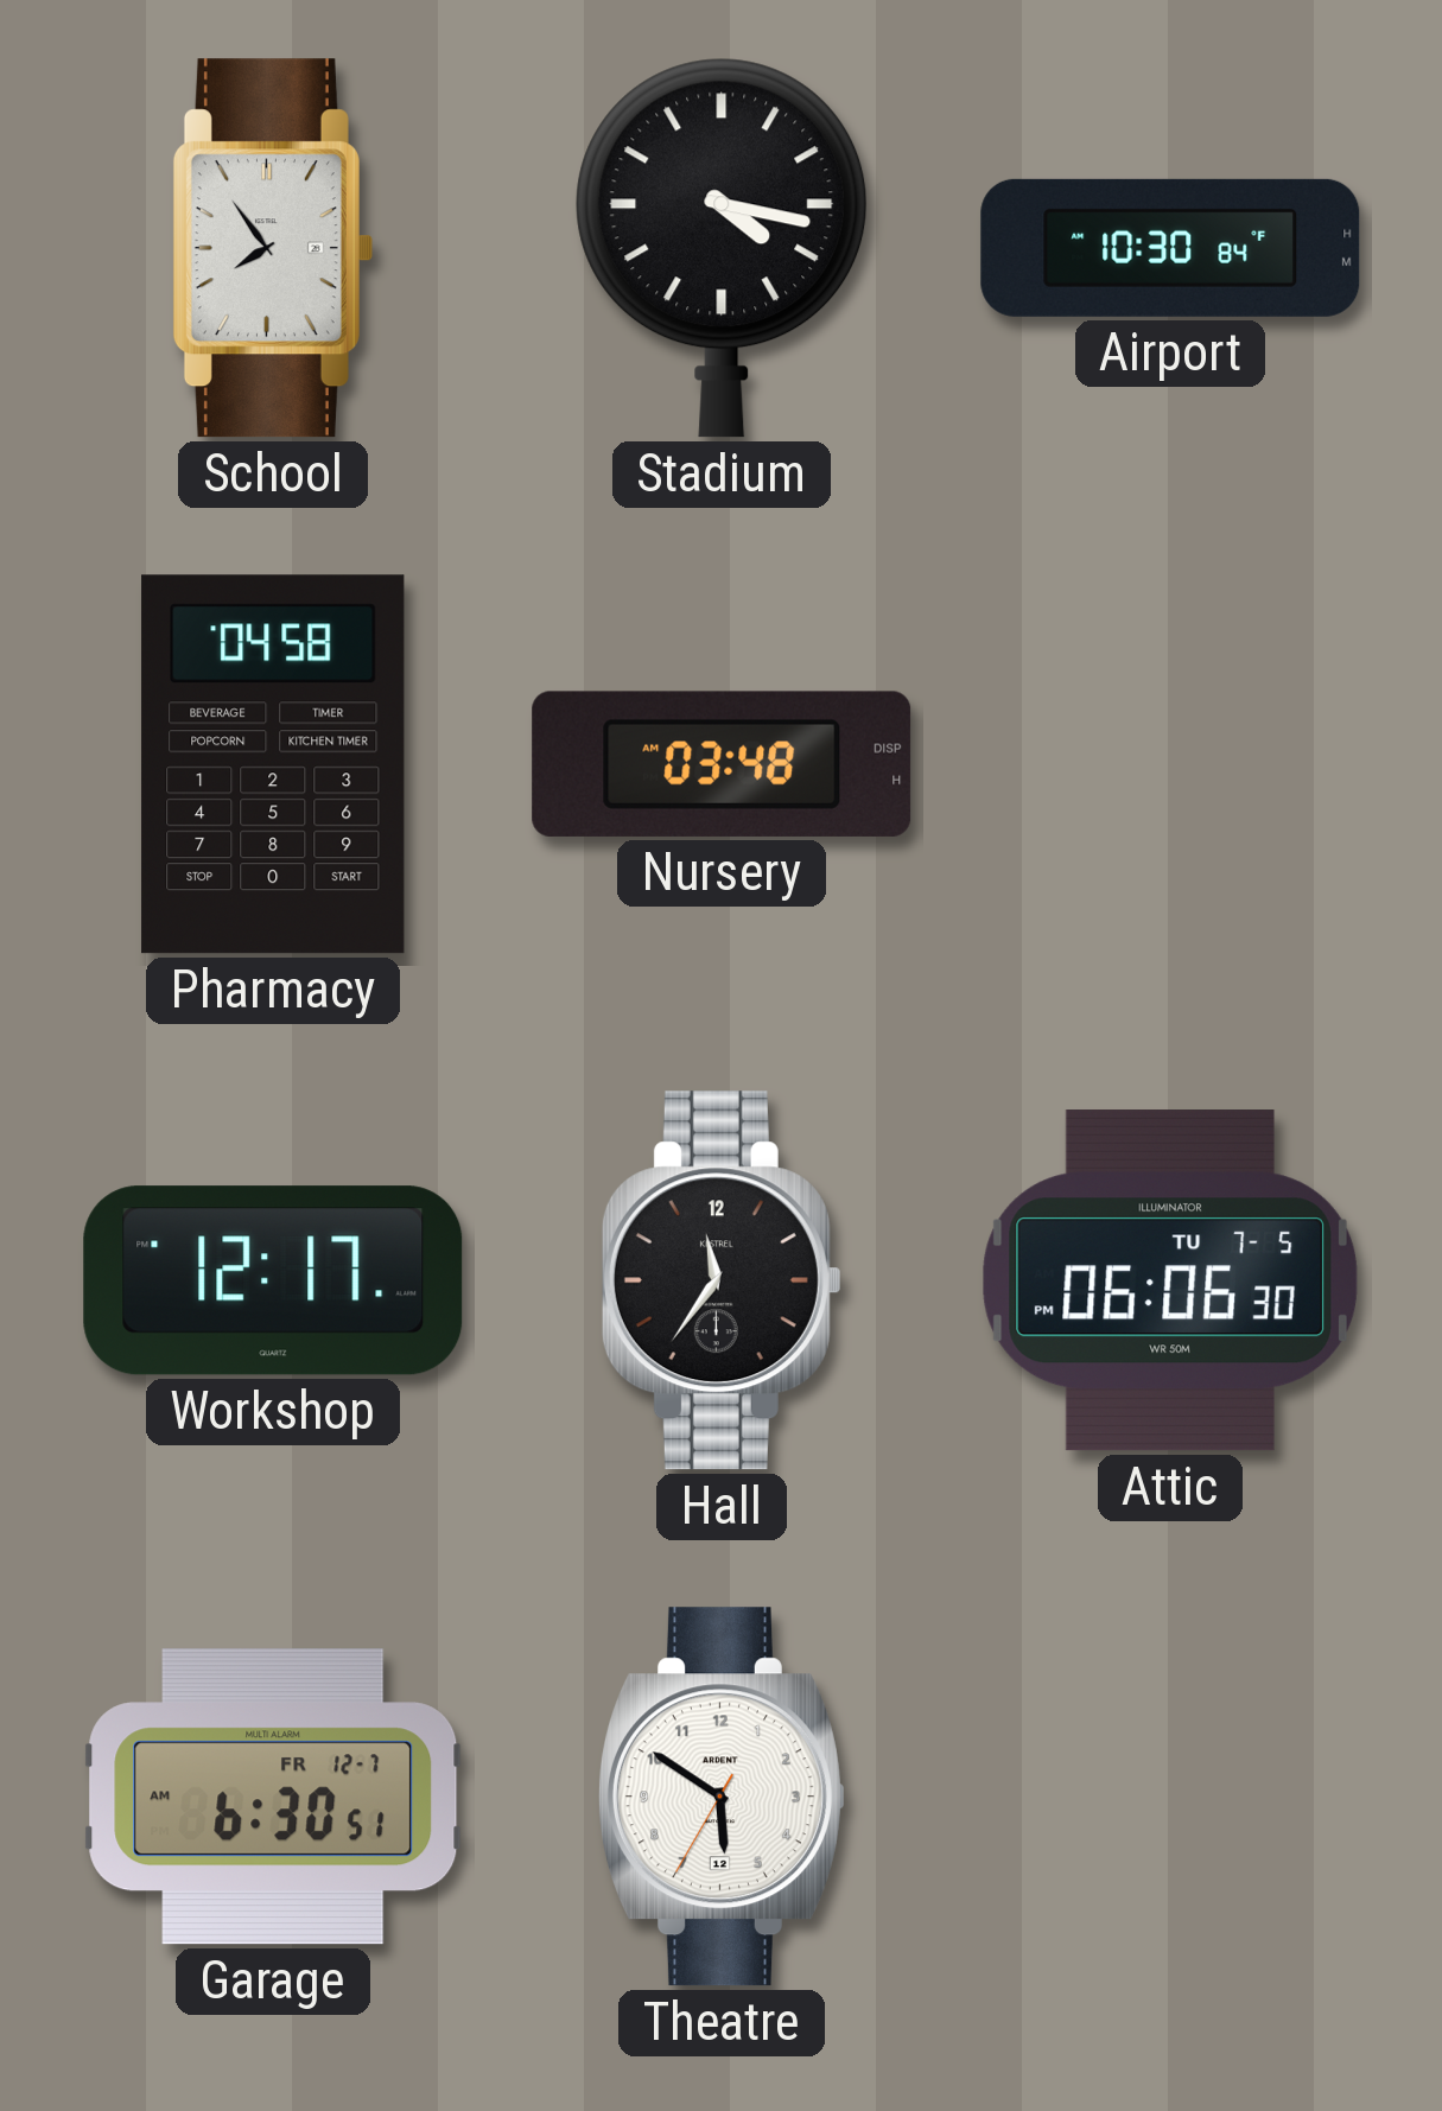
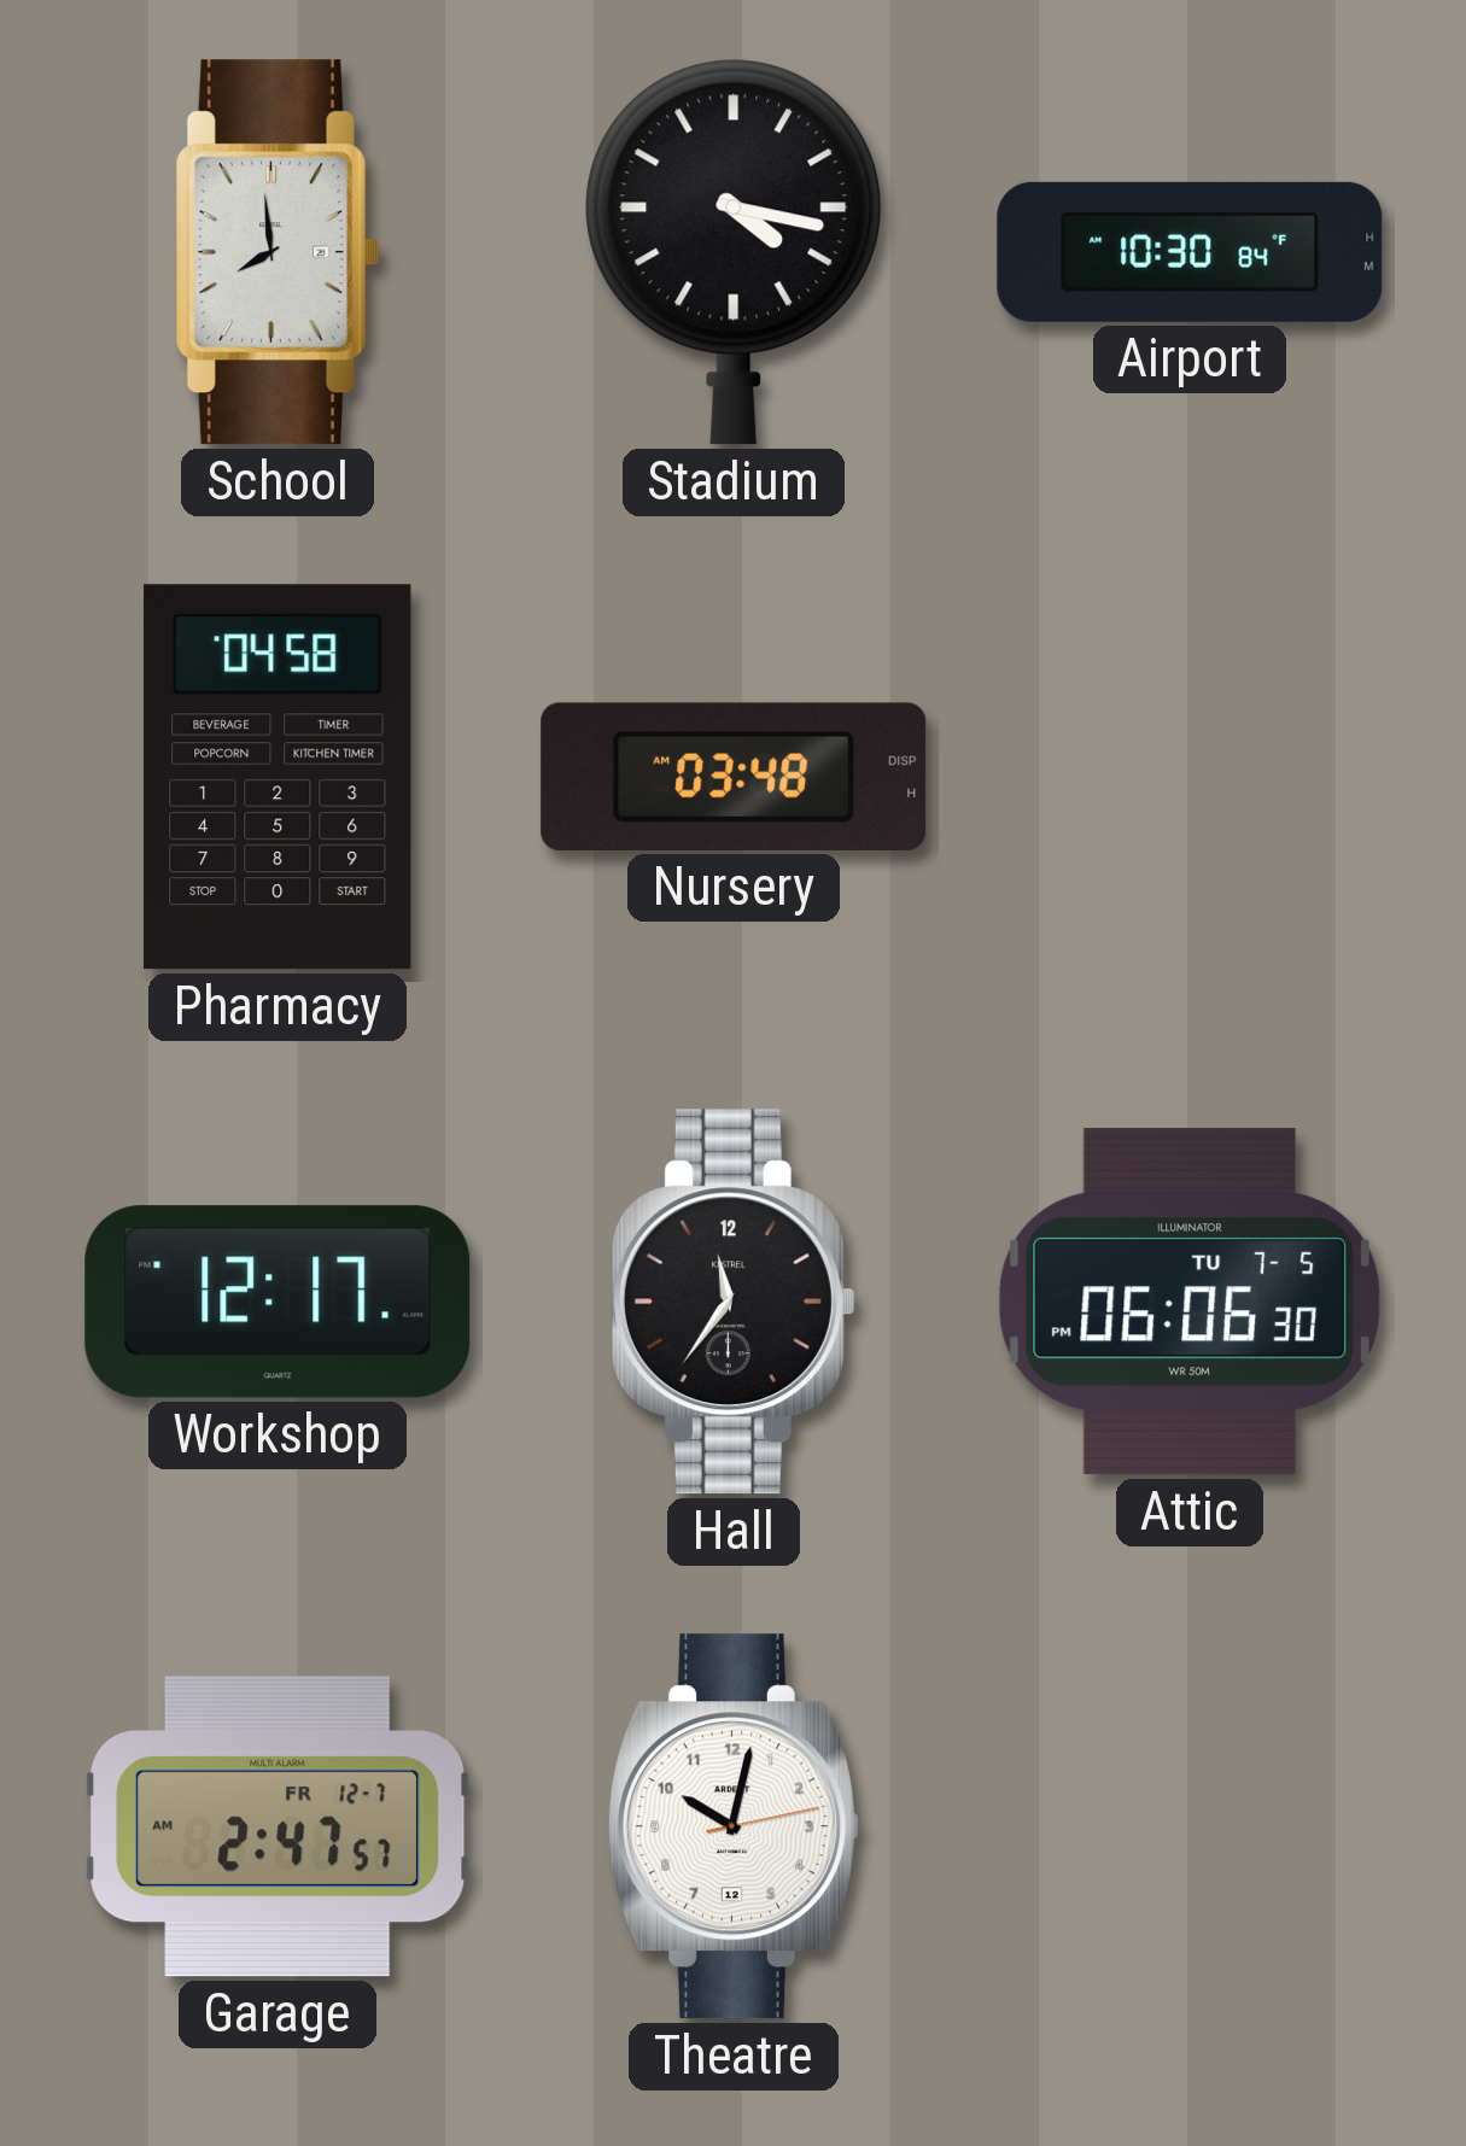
School: 7:54 -> 7:59 (276, 252)
Garage: 6:30 -> 2:47 (278, 1826)
Theatre: 5:50 -> 10:02 (734, 1826)
